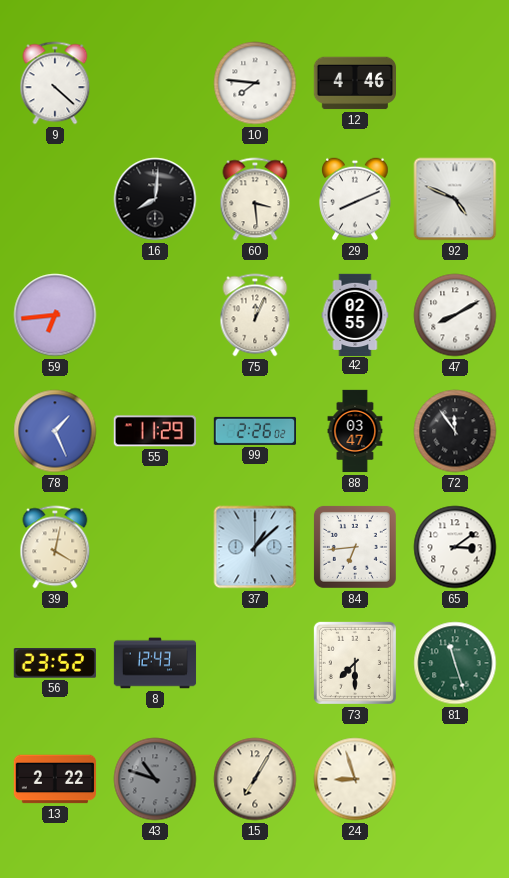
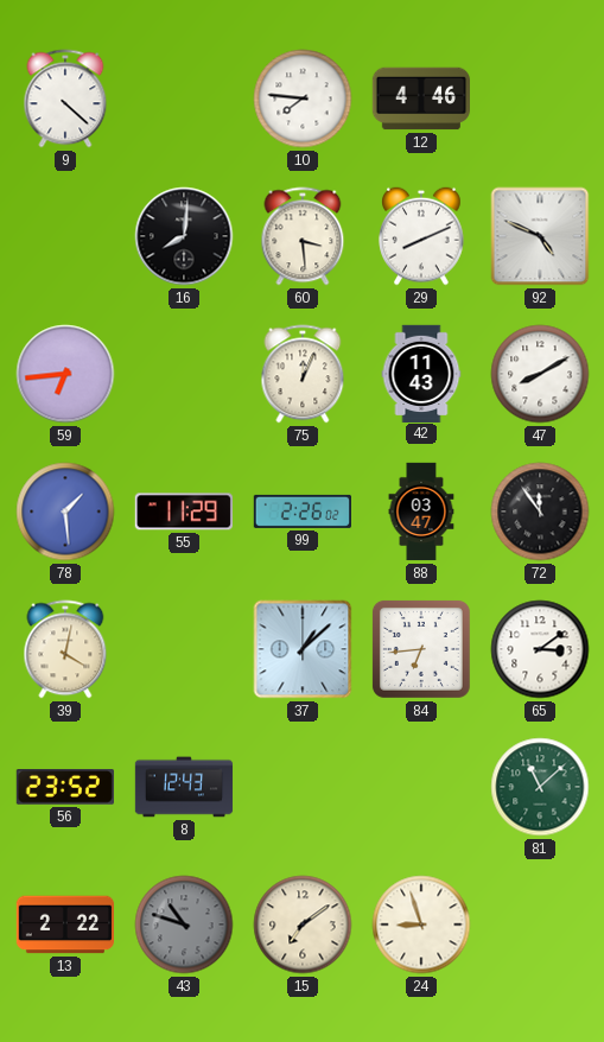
42: 02:55 -> 11:43 (421, 373)
78: 1:26 -> 1:29 (65, 512)
73: 7:30 -> none (355, 663)
81: 11:27 -> 11:08 (540, 787)
15: 7:05 -> 7:09 (303, 925)
